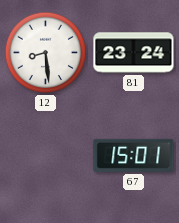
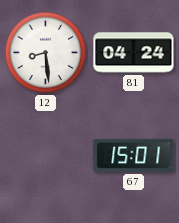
81: 23:24 -> 04:24 (134, 53)
